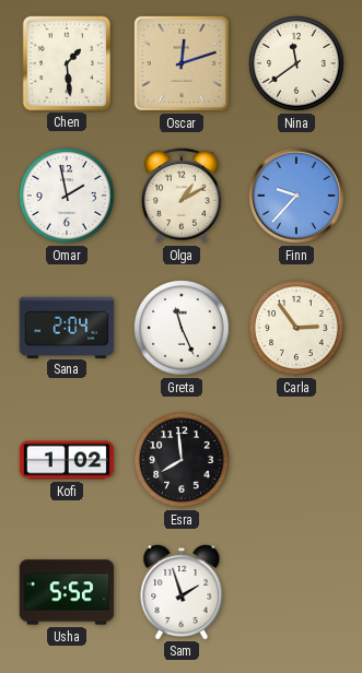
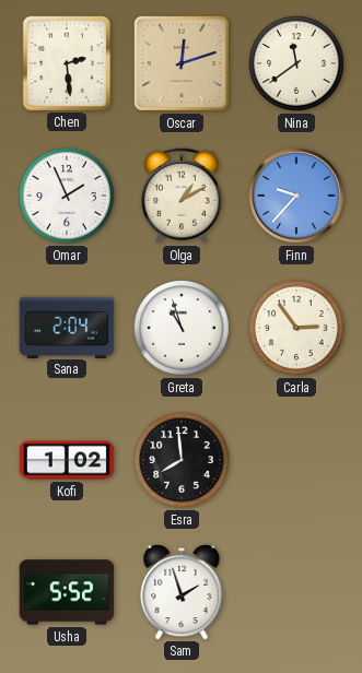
Chen: 1:29 -> 2:29 (66, 62)
Omar: 1:58 -> 1:56 (67, 196)
Greta: 11:26 -> 10:57 (182, 328)
